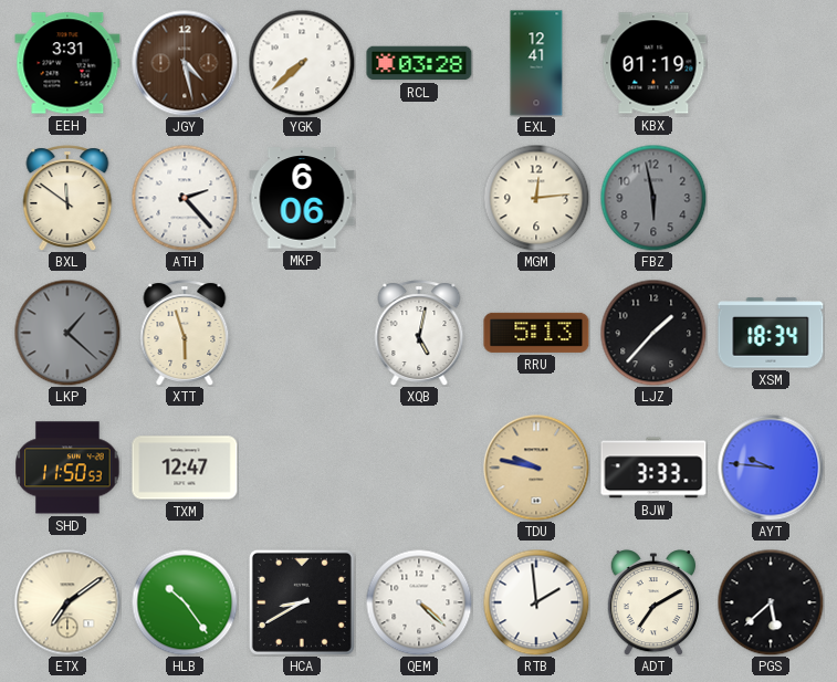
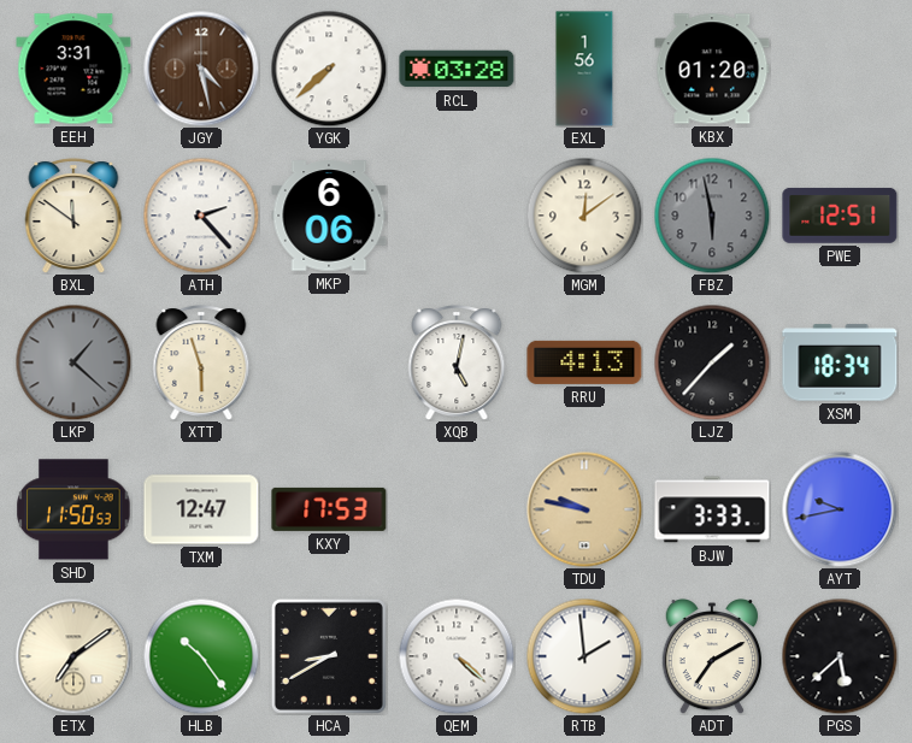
EXL: 12:41 -> 1:56 (584, 69)
KBX: 01:19 -> 01:20 (712, 69)
MGM: 12:14 -> 12:09 (584, 216)
PWE: none -> 12:51 (840, 216)
RRU: 5:13 -> 4:13 (584, 362)
KXY: none -> 17:53 (329, 509)
AYT: 9:46 -> 9:43 (840, 509)
